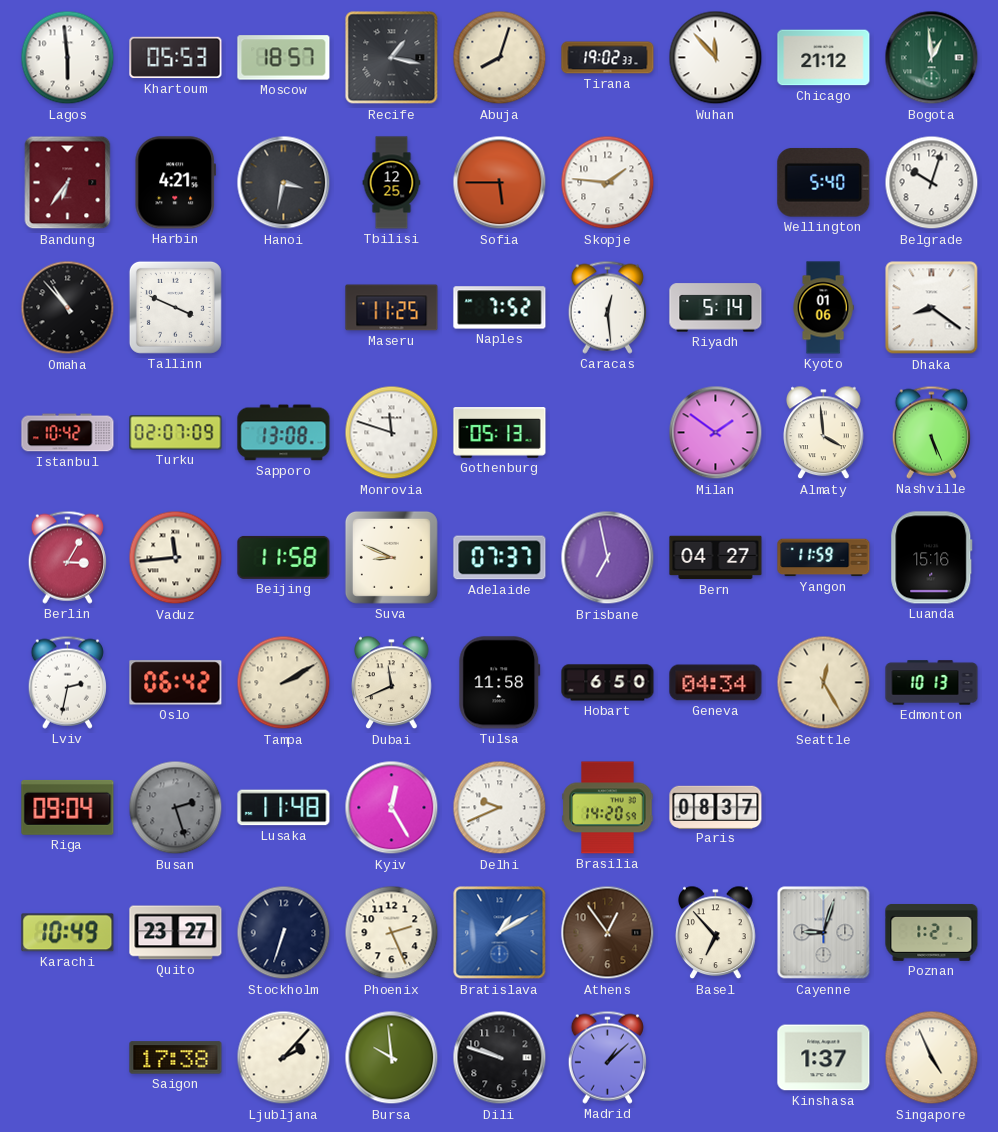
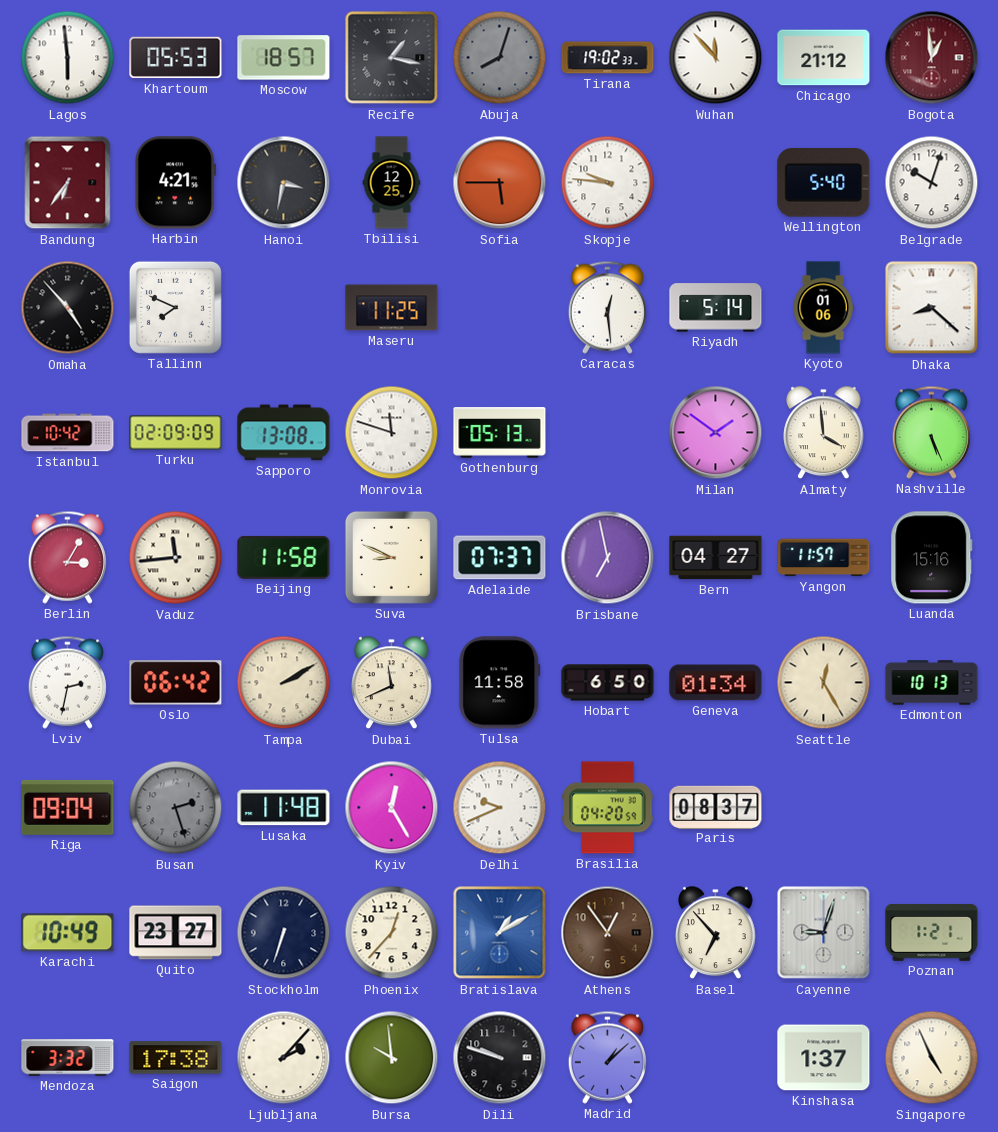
Abuja dial: cream -> grey (500, 58)
Bogota dial: green -> burgundy (932, 58)
Skopje: 1:46 -> 9:46 (608, 183)
Omaha: 10:53 -> 4:53 (68, 308)
Tallinn: 3:49 -> 7:49 (175, 307)
Naples: 7:52 -> none (500, 308)
Dhaka: 8:21 -> 8:22 (932, 308)
Turku: 02:07 -> 02:09 (176, 433)
Yangon: 11:59 -> 11:57 (824, 558)
Geneva: 04:34 -> 01:34 (716, 683)
Brasilia: 14:20 -> 04:20 (608, 808)
Phoenix: 2:26 -> 12:37 (392, 933)
Mendoza: none -> 3:32 (68, 1058)
